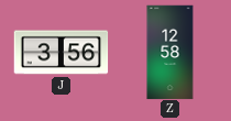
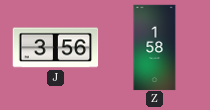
Z: 12:58 -> 1:58 (155, 47)
